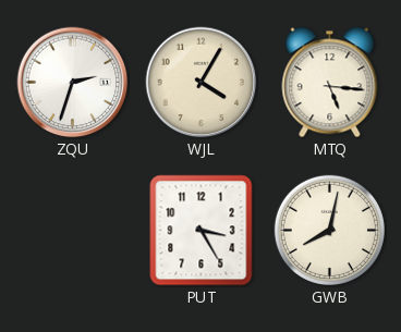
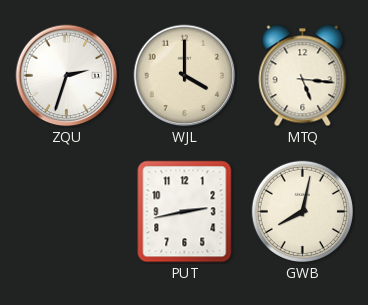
WJL: 4:05 -> 4:00 (185, 76)
PUT: 3:25 -> 2:43 (185, 212)
